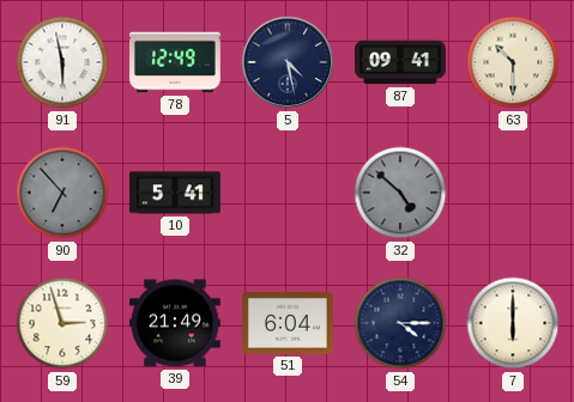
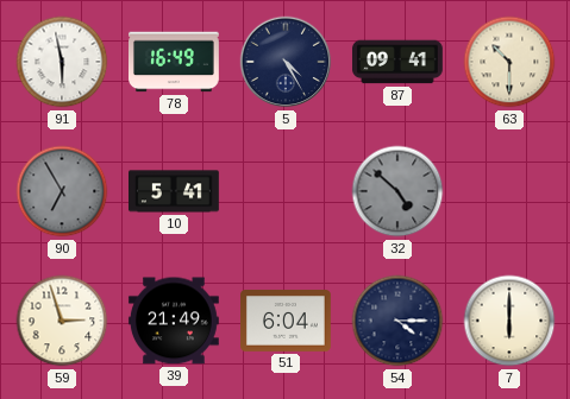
78: 12:49 -> 16:49 (175, 62)
5: 4:28 -> 4:25 (286, 62)
90: 6:53 -> 6:55 (62, 191)
